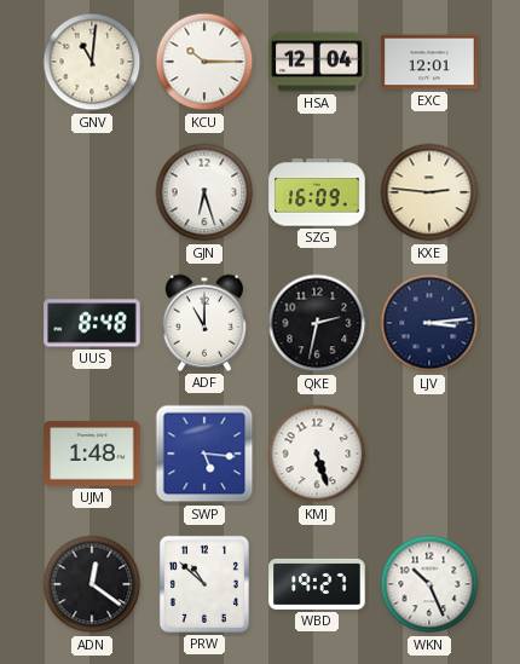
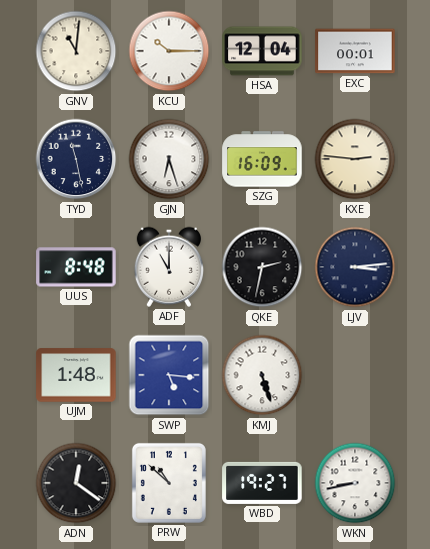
EXC: 12:01 -> 00:01 (355, 51)
TYD: none -> 11:28 (76, 159)
WKN: 10:26 -> 8:43 (355, 483)
